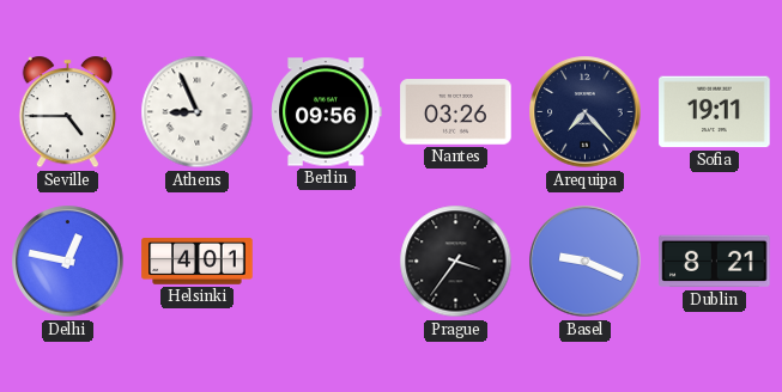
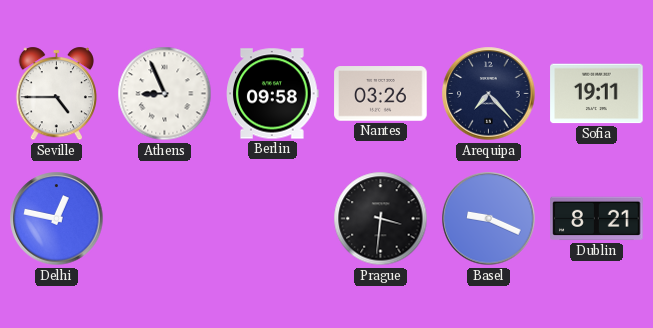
Berlin: 09:56 -> 09:58 (273, 94)
Helsinki: 4:01 -> none (198, 262)
Prague: 3:36 -> 3:31 (381, 219)
